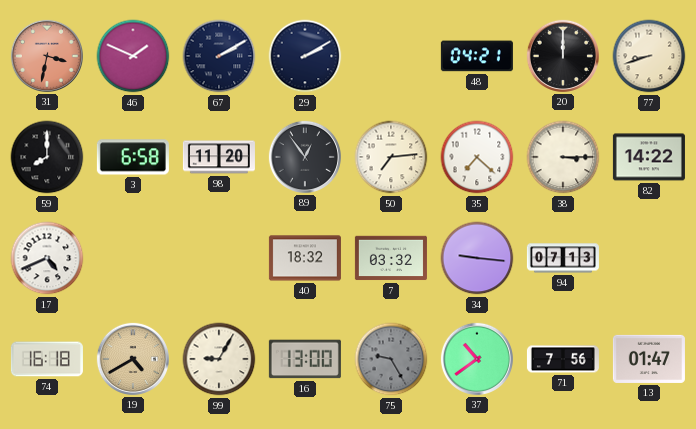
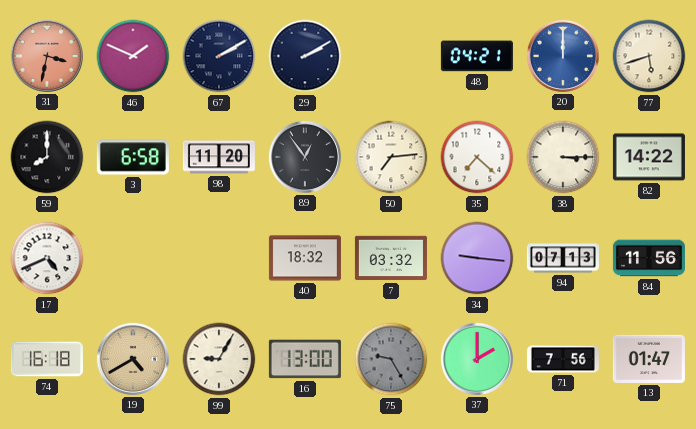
20 dial: black -> blue (563, 56)
77: 8:42 -> 5:42 (649, 56)
84: none -> 11:56 (649, 258)
37: 10:39 -> 2:00 (477, 359)
